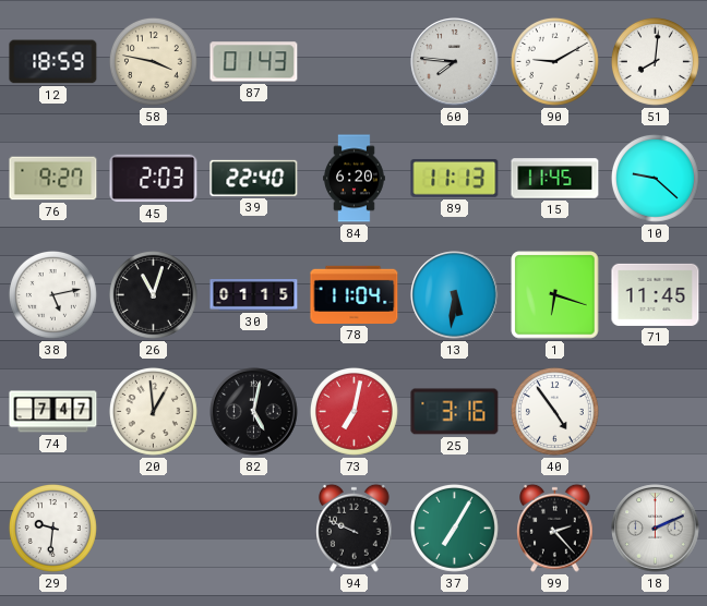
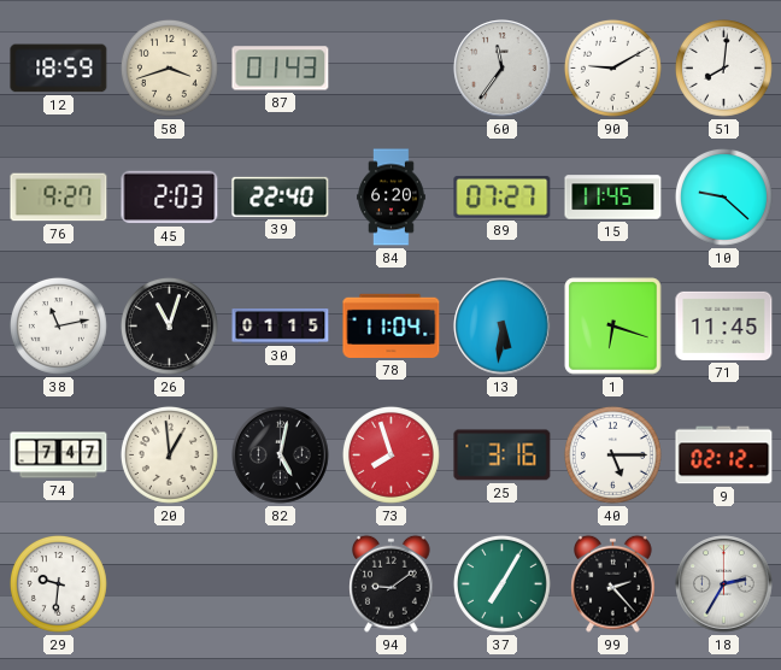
58: 3:47 -> 3:42 (169, 67)
60: 7:46 -> 11:36 (503, 69)
89: 11:13 -> 07:27 (503, 198)
38: 5:13 -> 11:13 (58, 325)
73: 7:02 -> 7:57 (390, 454)
40: 4:54 -> 5:15 (612, 454)
9: none -> 02:12 (724, 456)
94: 9:49 -> 9:09 (392, 583)
18: 2:11 -> 2:35 (724, 584)
